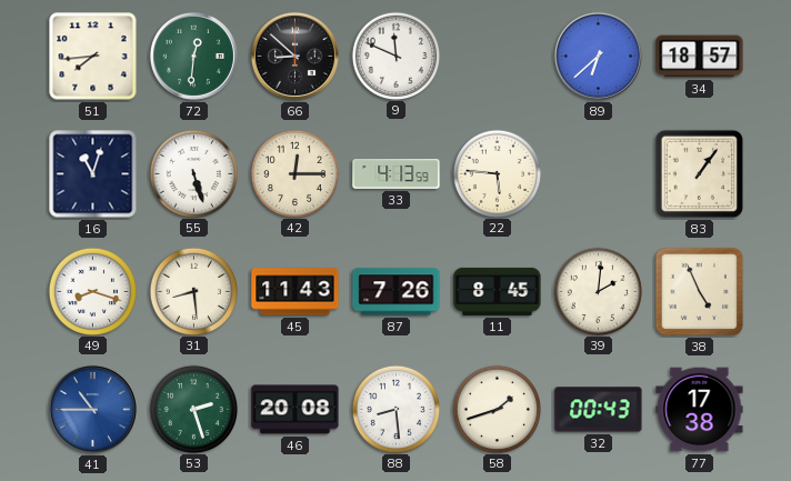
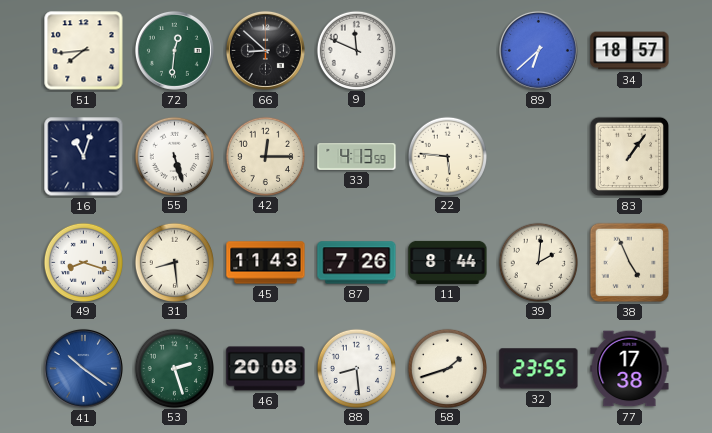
11: 8:45 -> 8:44 (448, 262)
41: 10:45 -> 10:21 (83, 368)
32: 00:43 -> 23:55 (539, 369)
